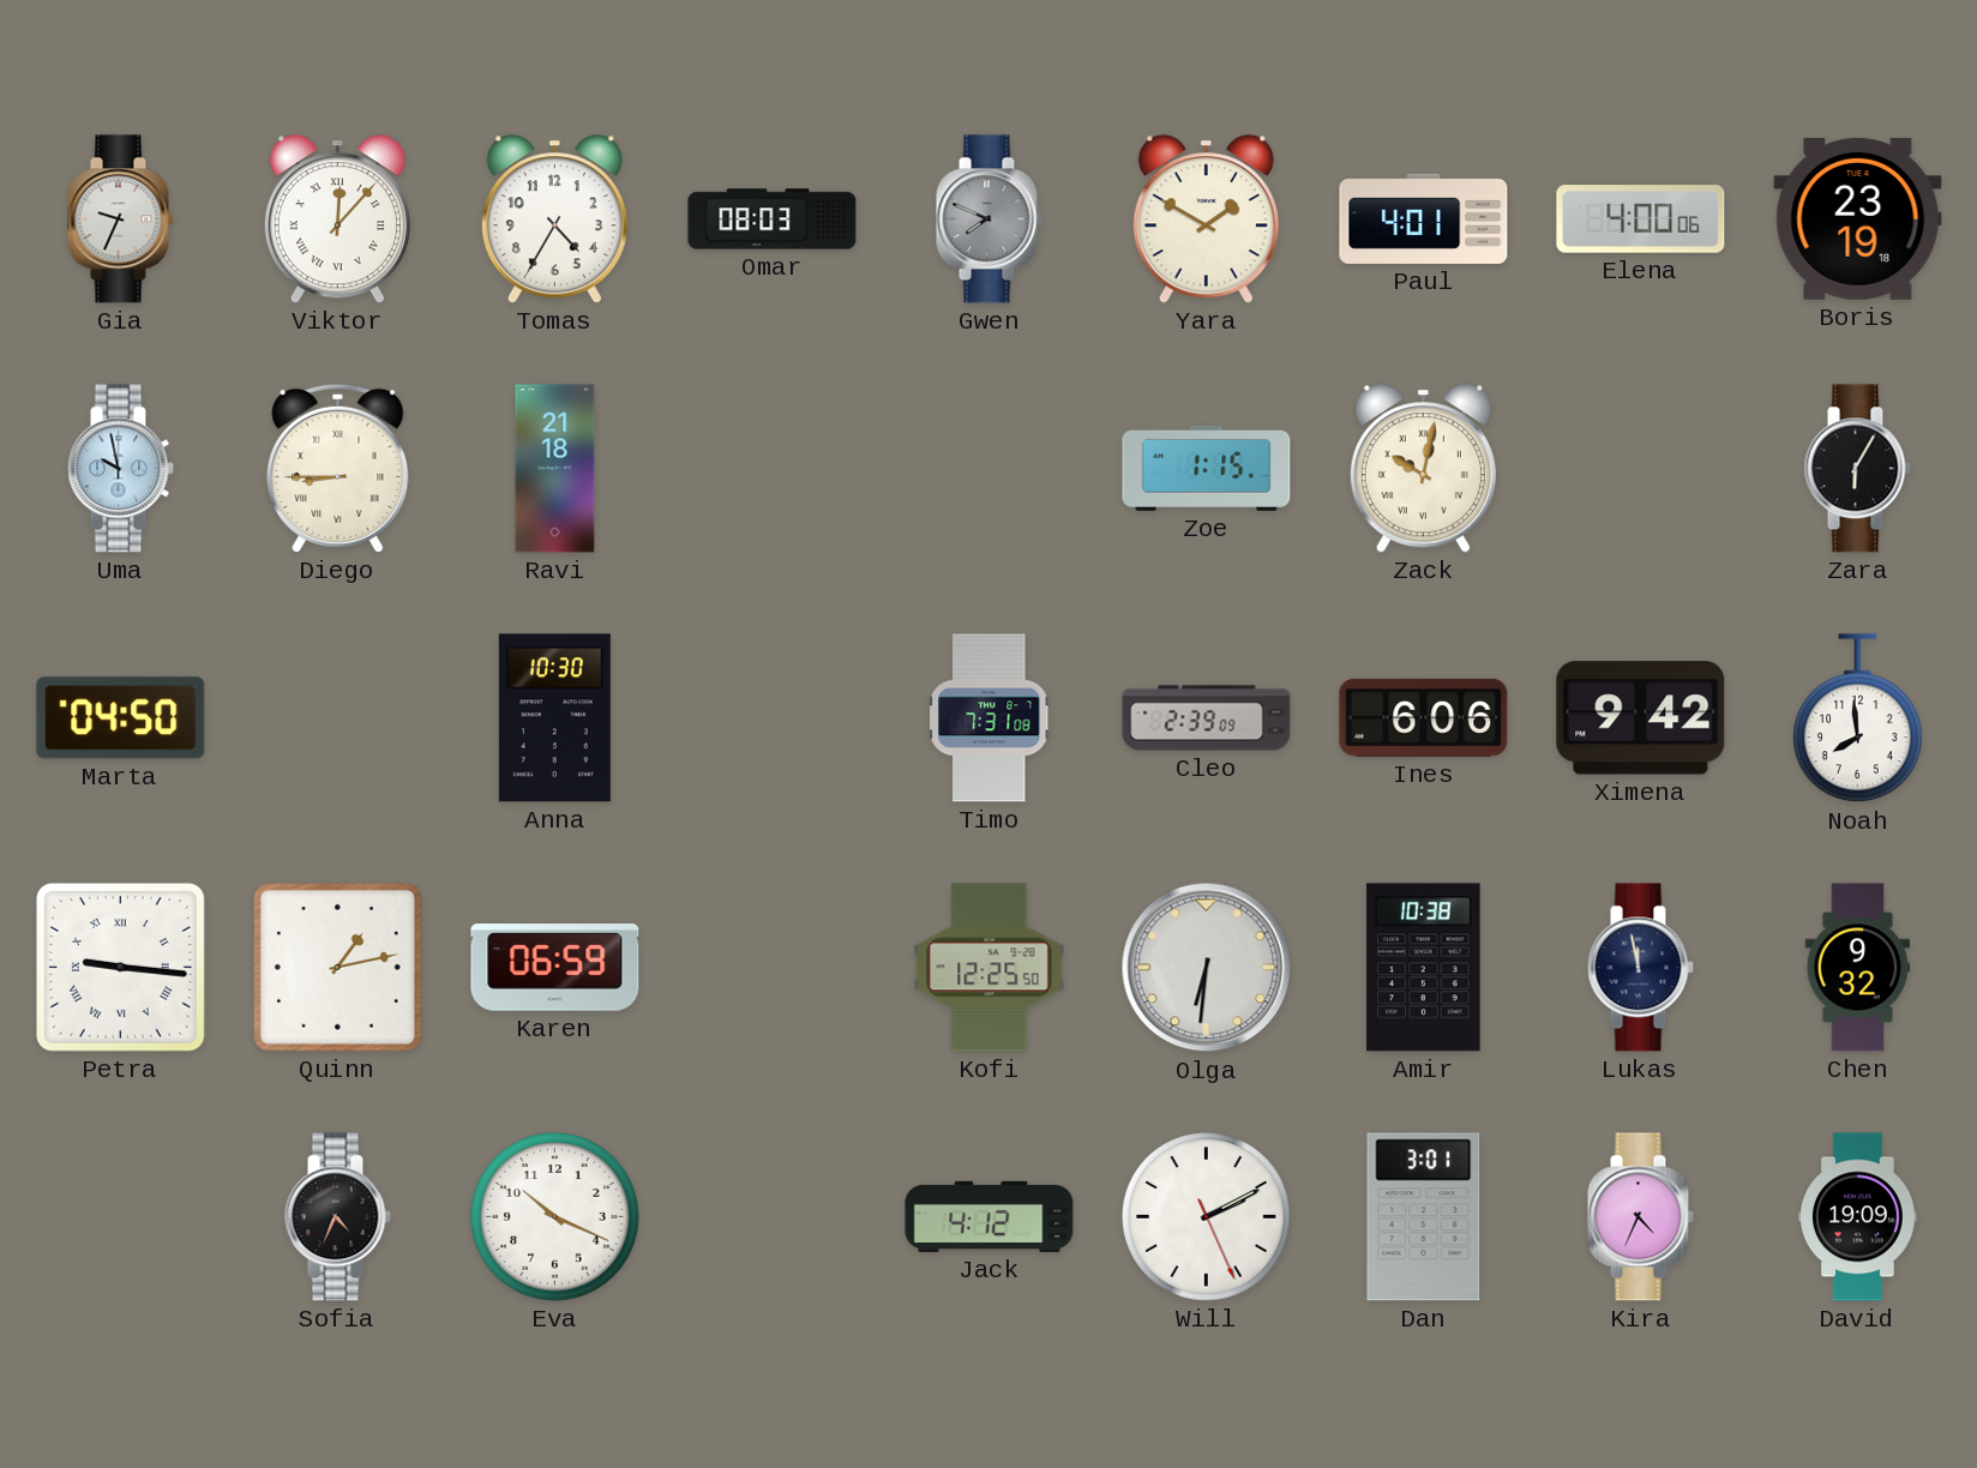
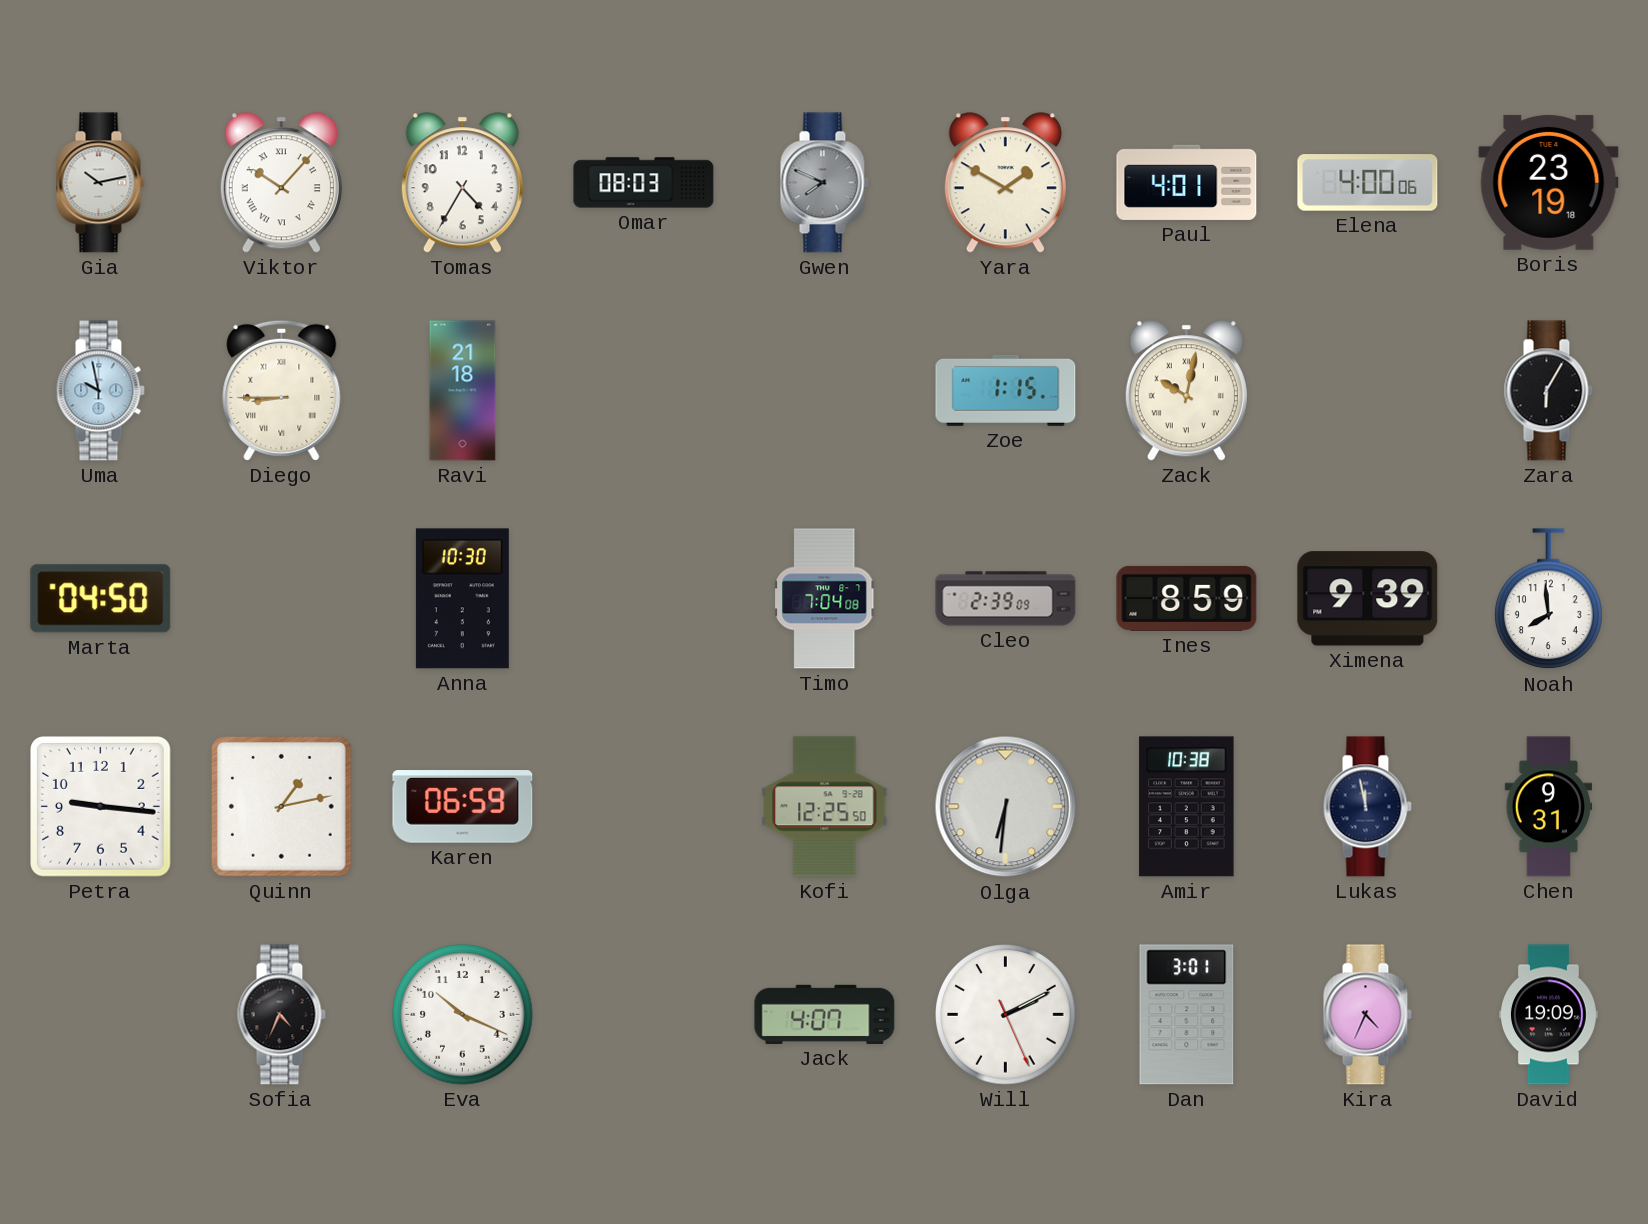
Gia: 9:34 -> 10:13 (100, 183)
Viktor: 12:07 -> 10:07 (281, 183)
Timo: 7:31 -> 7:04 (825, 599)
Ines: 6:06 -> 8:59 (1187, 598)
Ximena: 9:42 -> 9:39 (1368, 599)
Petra numerals: Roman -> Arabic (101, 807)
Chen: 9:32 -> 9:31 (1549, 807)
Jack: 4:12 -> 4:07 (825, 1014)
